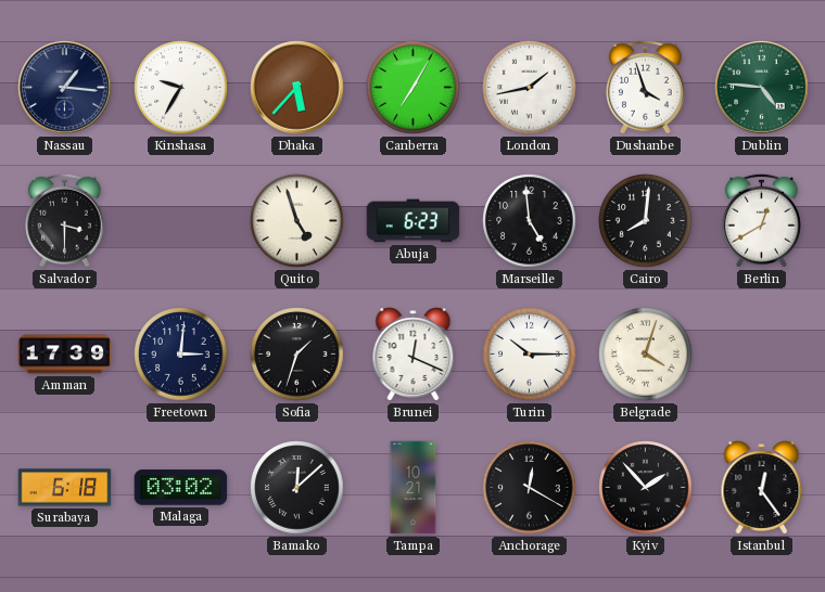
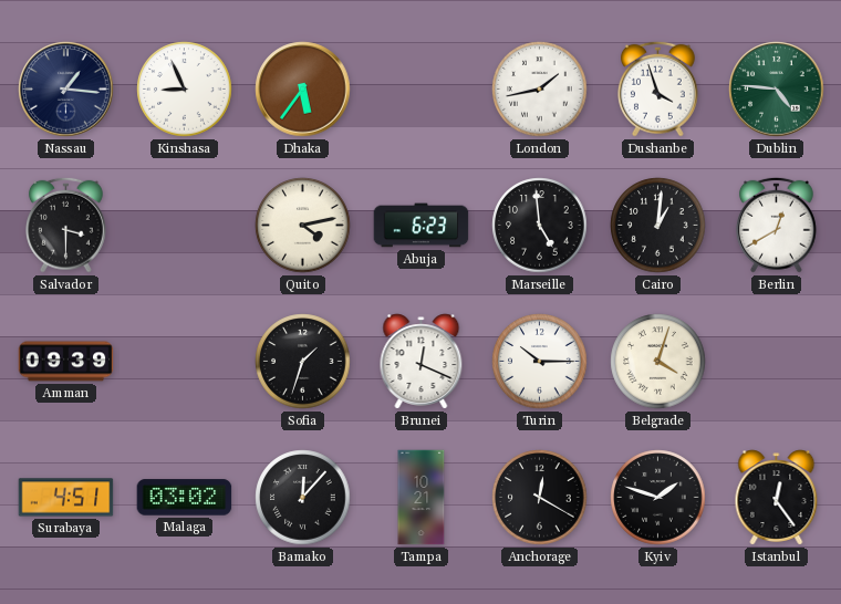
Kinshasa: 9:35 -> 8:56 (185, 90)
Dhaka: 5:37 -> 5:36 (303, 90)
Canberra: 7:05 -> none (414, 88)
Quito: 4:57 -> 4:13 (303, 226)
Cairo: 8:01 -> 1:01 (658, 226)
Amman: 17:39 -> 09:39 (66, 362)
Freetown: 3:01 -> none (181, 355)
Surabaya: 6:18 -> 4:51 (66, 498)
Bamako: 12:08 -> 12:07 (303, 498)
Kyiv: 1:53 -> 1:48 (658, 498)
